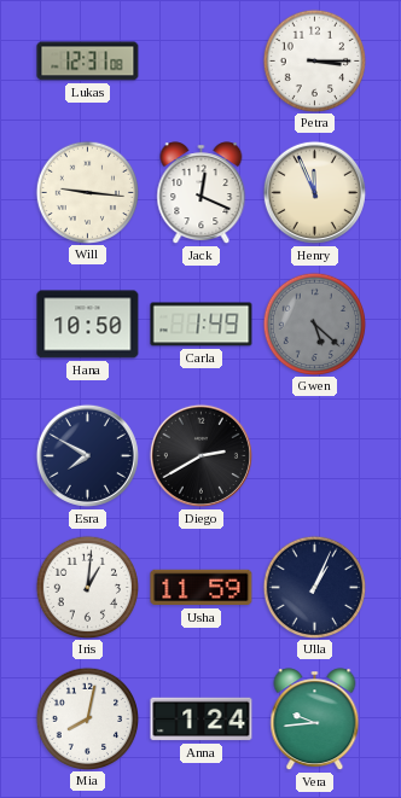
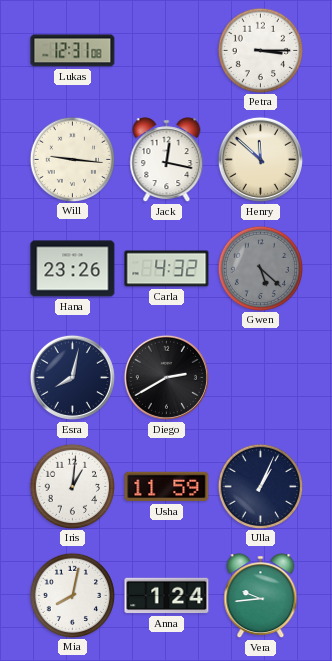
Jack: 12:19 -> 12:17 (167, 160)
Henry: 11:56 -> 11:52 (260, 159)
Hana: 10:50 -> 23:26 (73, 269)
Carla: 1:49 -> 4:32 (167, 269)
Esra: 7:50 -> 8:02 (72, 377)
